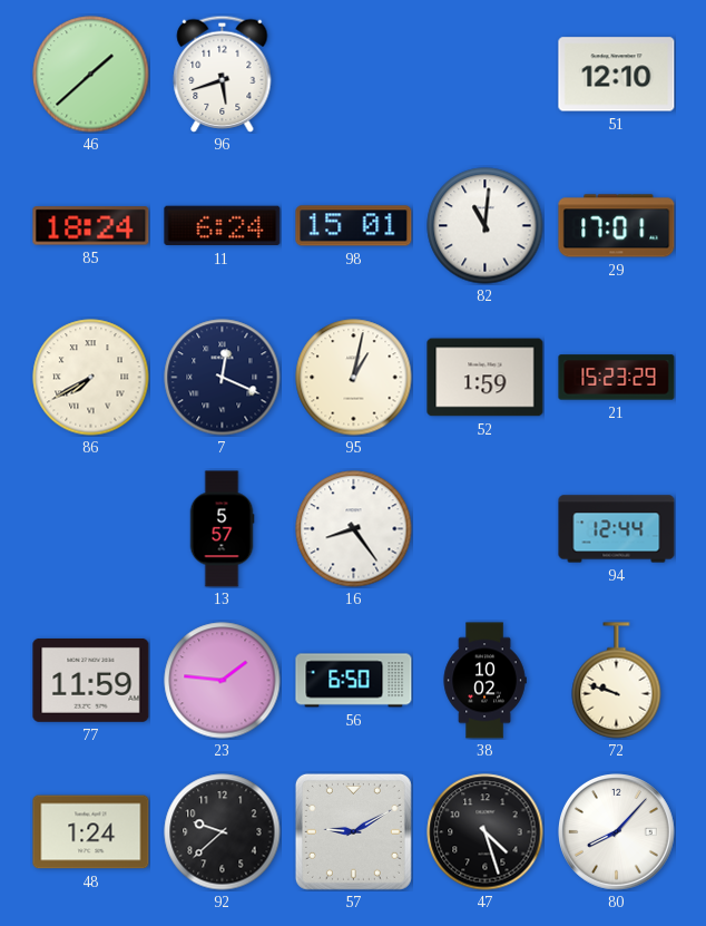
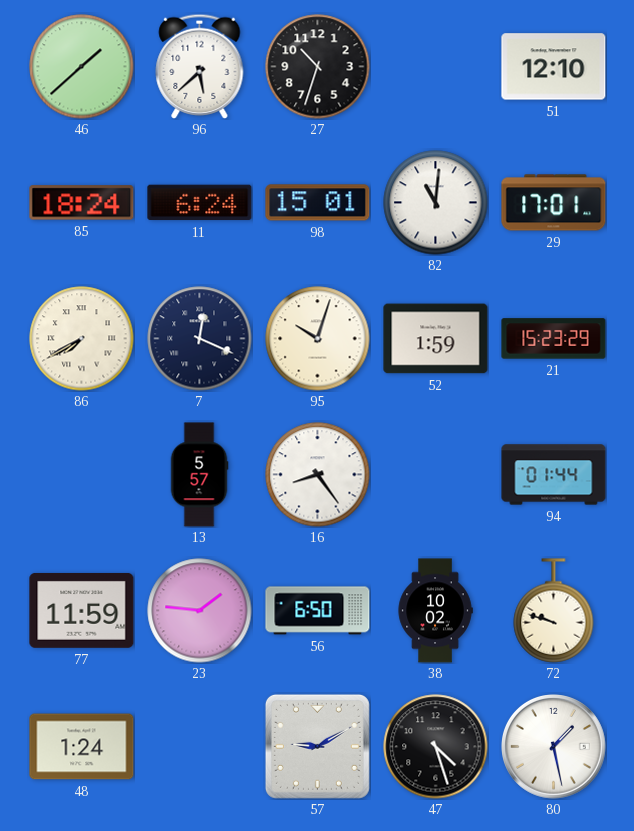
96: 5:42 -> 5:38 (200, 66)
27: none -> 10:33 (318, 67)
95: 1:02 -> 10:03 (318, 339)
94: 12:44 -> 01:44 (554, 475)
92: 9:38 -> none (223, 832)
80: 8:07 -> 1:28 (554, 747)
